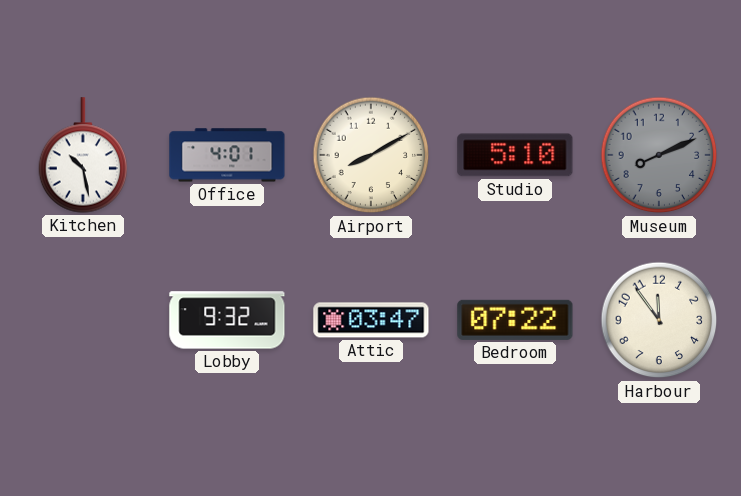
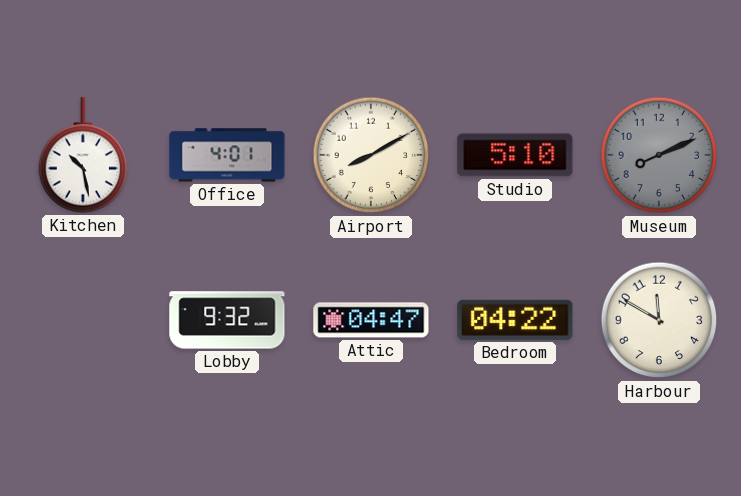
Attic: 03:47 -> 04:47 (371, 320)
Bedroom: 07:22 -> 04:22 (515, 320)
Harbour: 11:54 -> 11:50 (659, 320)
